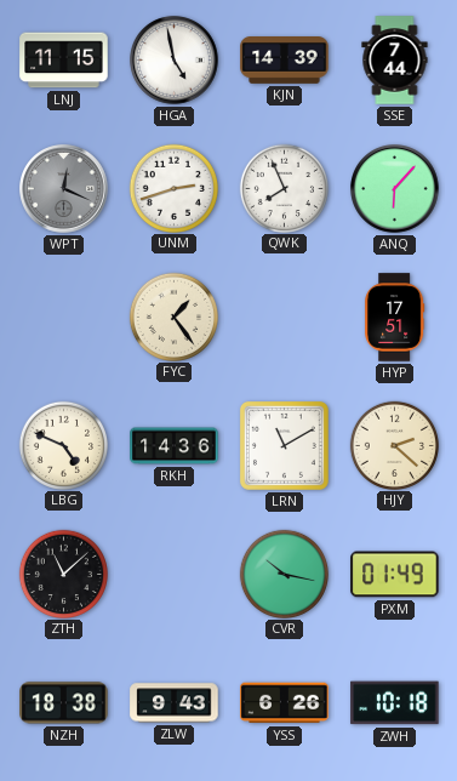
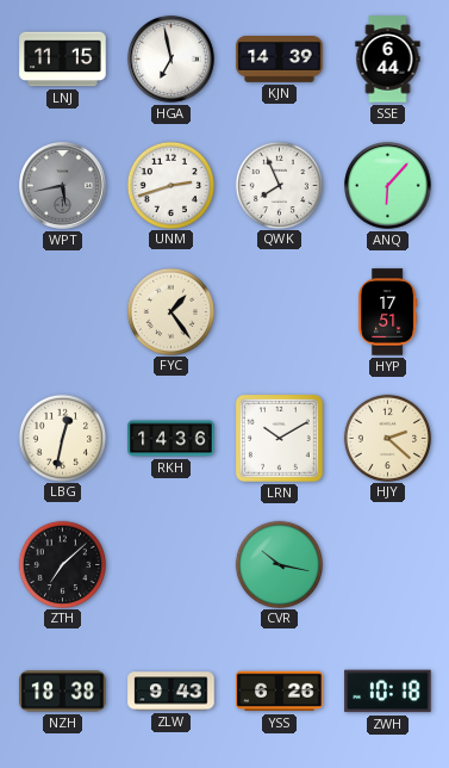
HGA: 4:58 -> 6:58 (172, 60)
SSE: 7:44 -> 6:44 (388, 60)
WPT: 12:19 -> 5:43 (63, 186)
LBG: 4:49 -> 12:32 (62, 438)
LRN: 11:10 -> 10:10 (279, 438)
ZTH: 11:08 -> 7:08 (62, 564)
PXM: 01:49 -> none (395, 575)
